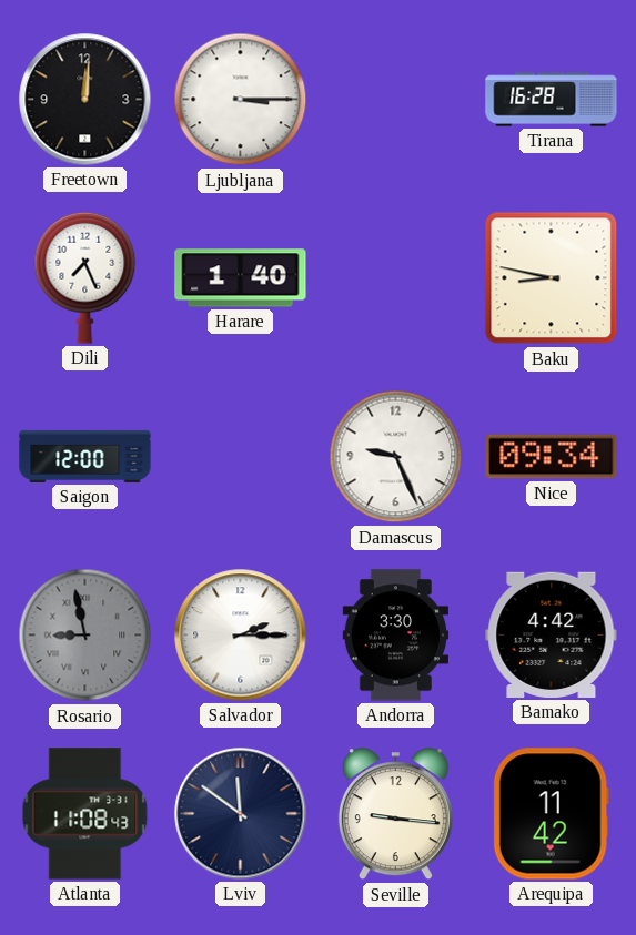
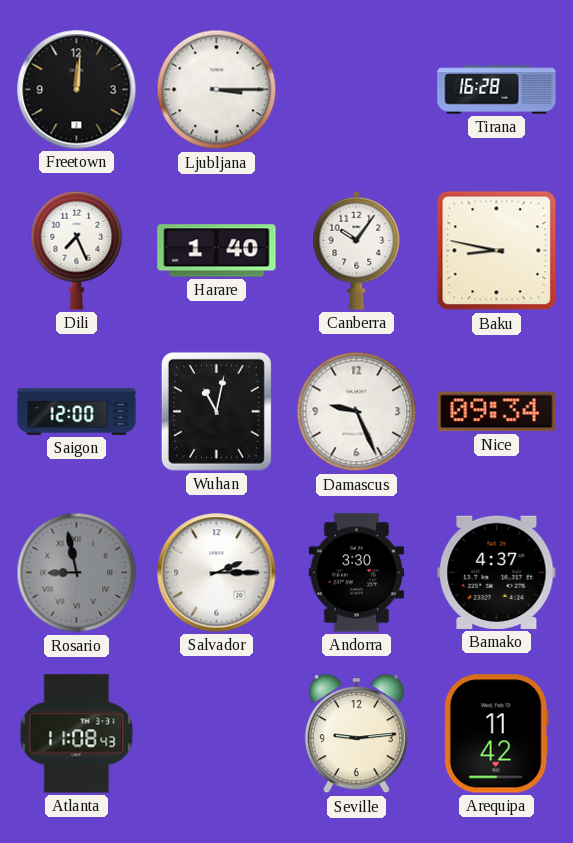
Canberra: none -> 10:06 (357, 250)
Wuhan: none -> 11:02 (216, 411)
Bamako: 4:42 -> 4:37 (497, 572)
Lviv: 11:51 -> none (241, 814)
Seville: 9:16 -> 9:14 (356, 734)
